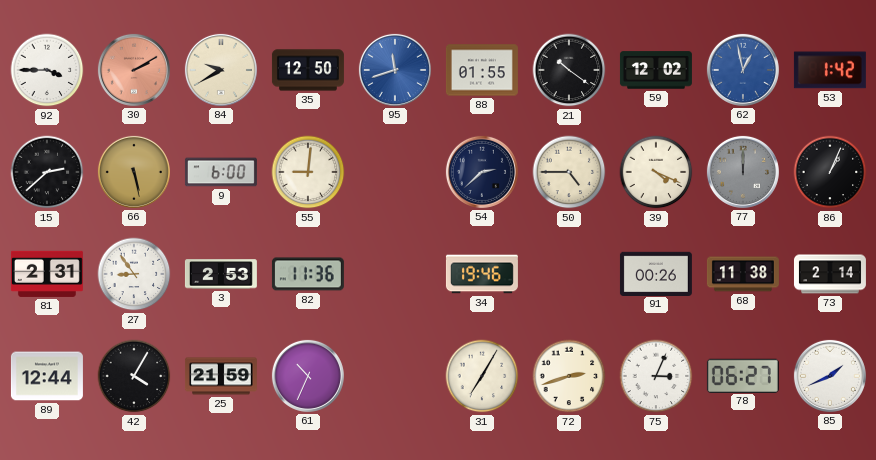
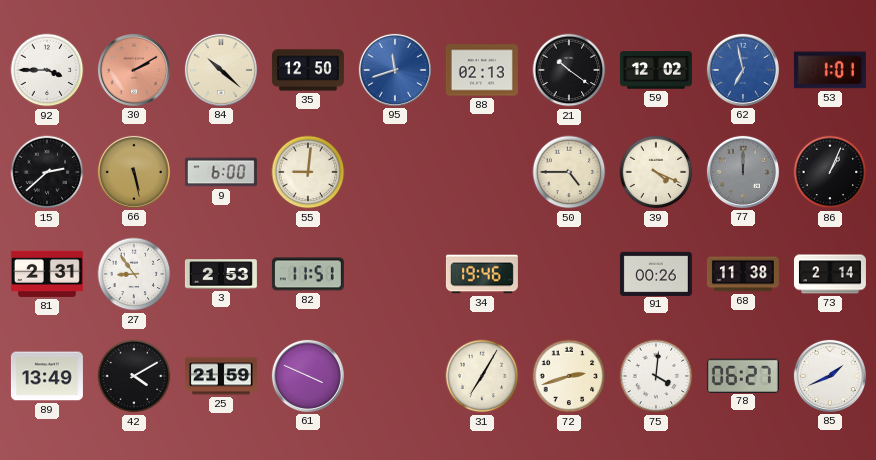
84: 9:40 -> 10:22 (221, 70)
88: 01:55 -> 02:13 (482, 70)
62: 12:58 -> 6:58 (743, 70)
53: 1:42 -> 1:01 (830, 70)
54: 2:38 -> none (482, 172)
82: 11:36 -> 11:51 (308, 274)
89: 12:44 -> 13:49 (47, 376)
42: 4:05 -> 4:10 (134, 376)
61: 10:34 -> 3:49 (308, 376)
75: 3:04 -> 4:01 (656, 376)
